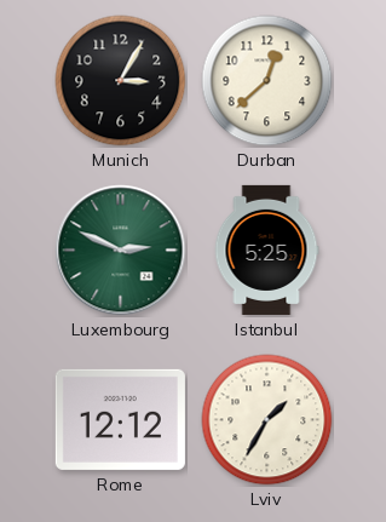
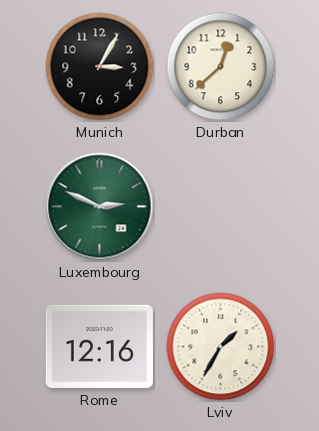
Istanbul: 5:25 -> none (266, 249)
Rome: 12:12 -> 12:16 (99, 346)
